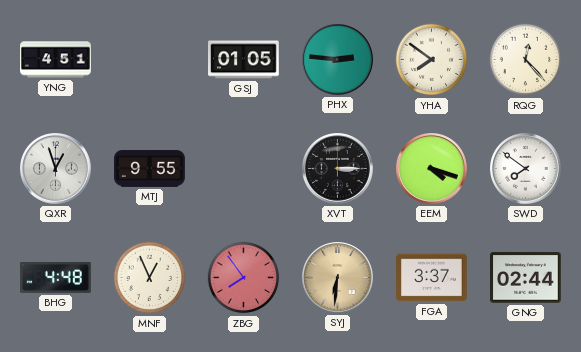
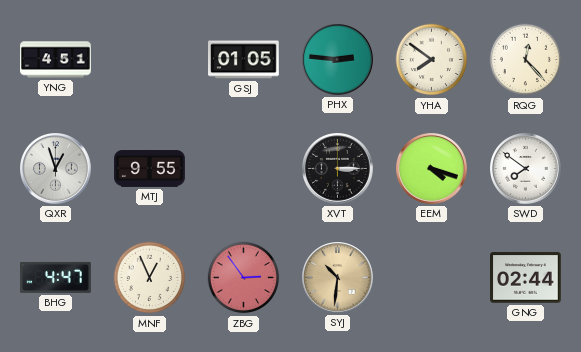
BHG: 4:48 -> 4:47 (56, 277)
ZBG: 7:54 -> 2:54 (244, 278)
SYJ: 6:31 -> 10:31 (338, 278)
FGA: 3:37 -> none (432, 278)
